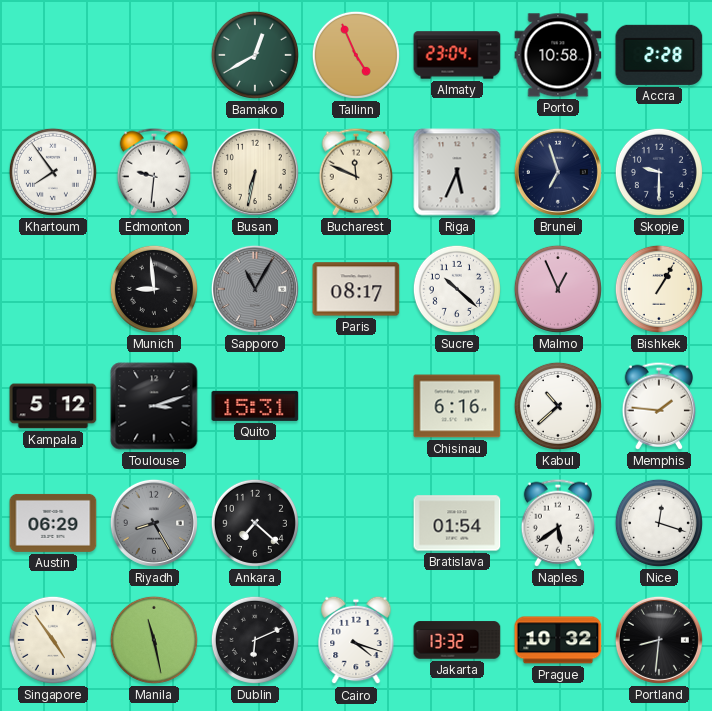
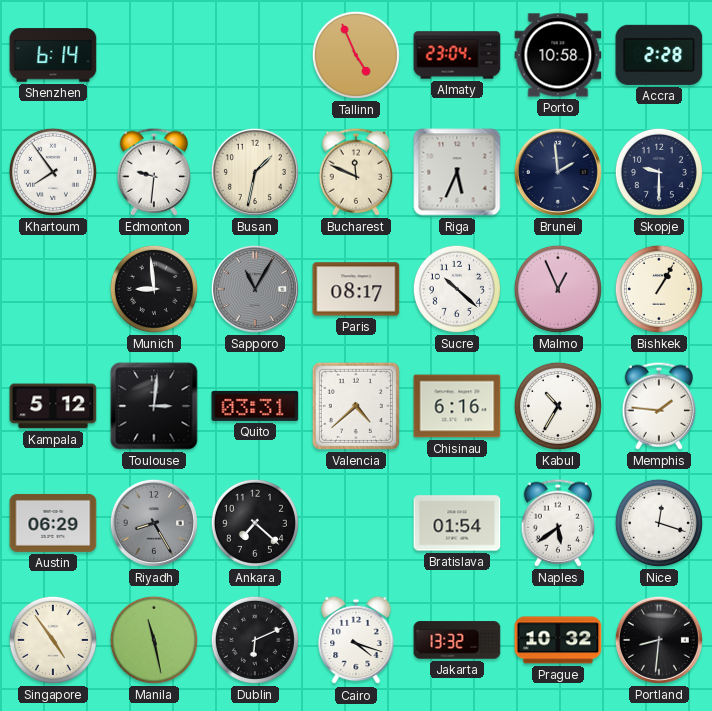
Shenzhen: none -> 6:14 (53, 55)
Bamako: 12:40 -> none (255, 55)
Busan: 6:32 -> 1:32 (255, 172)
Brunei: 6:57 -> 1:59 (558, 172)
Toulouse: 3:12 -> 3:01 (154, 406)
Quito: 15:31 -> 03:31 (255, 406)
Valencia: none -> 4:38 (356, 406)
Kabul: 10:38 -> 10:35 (558, 406)
